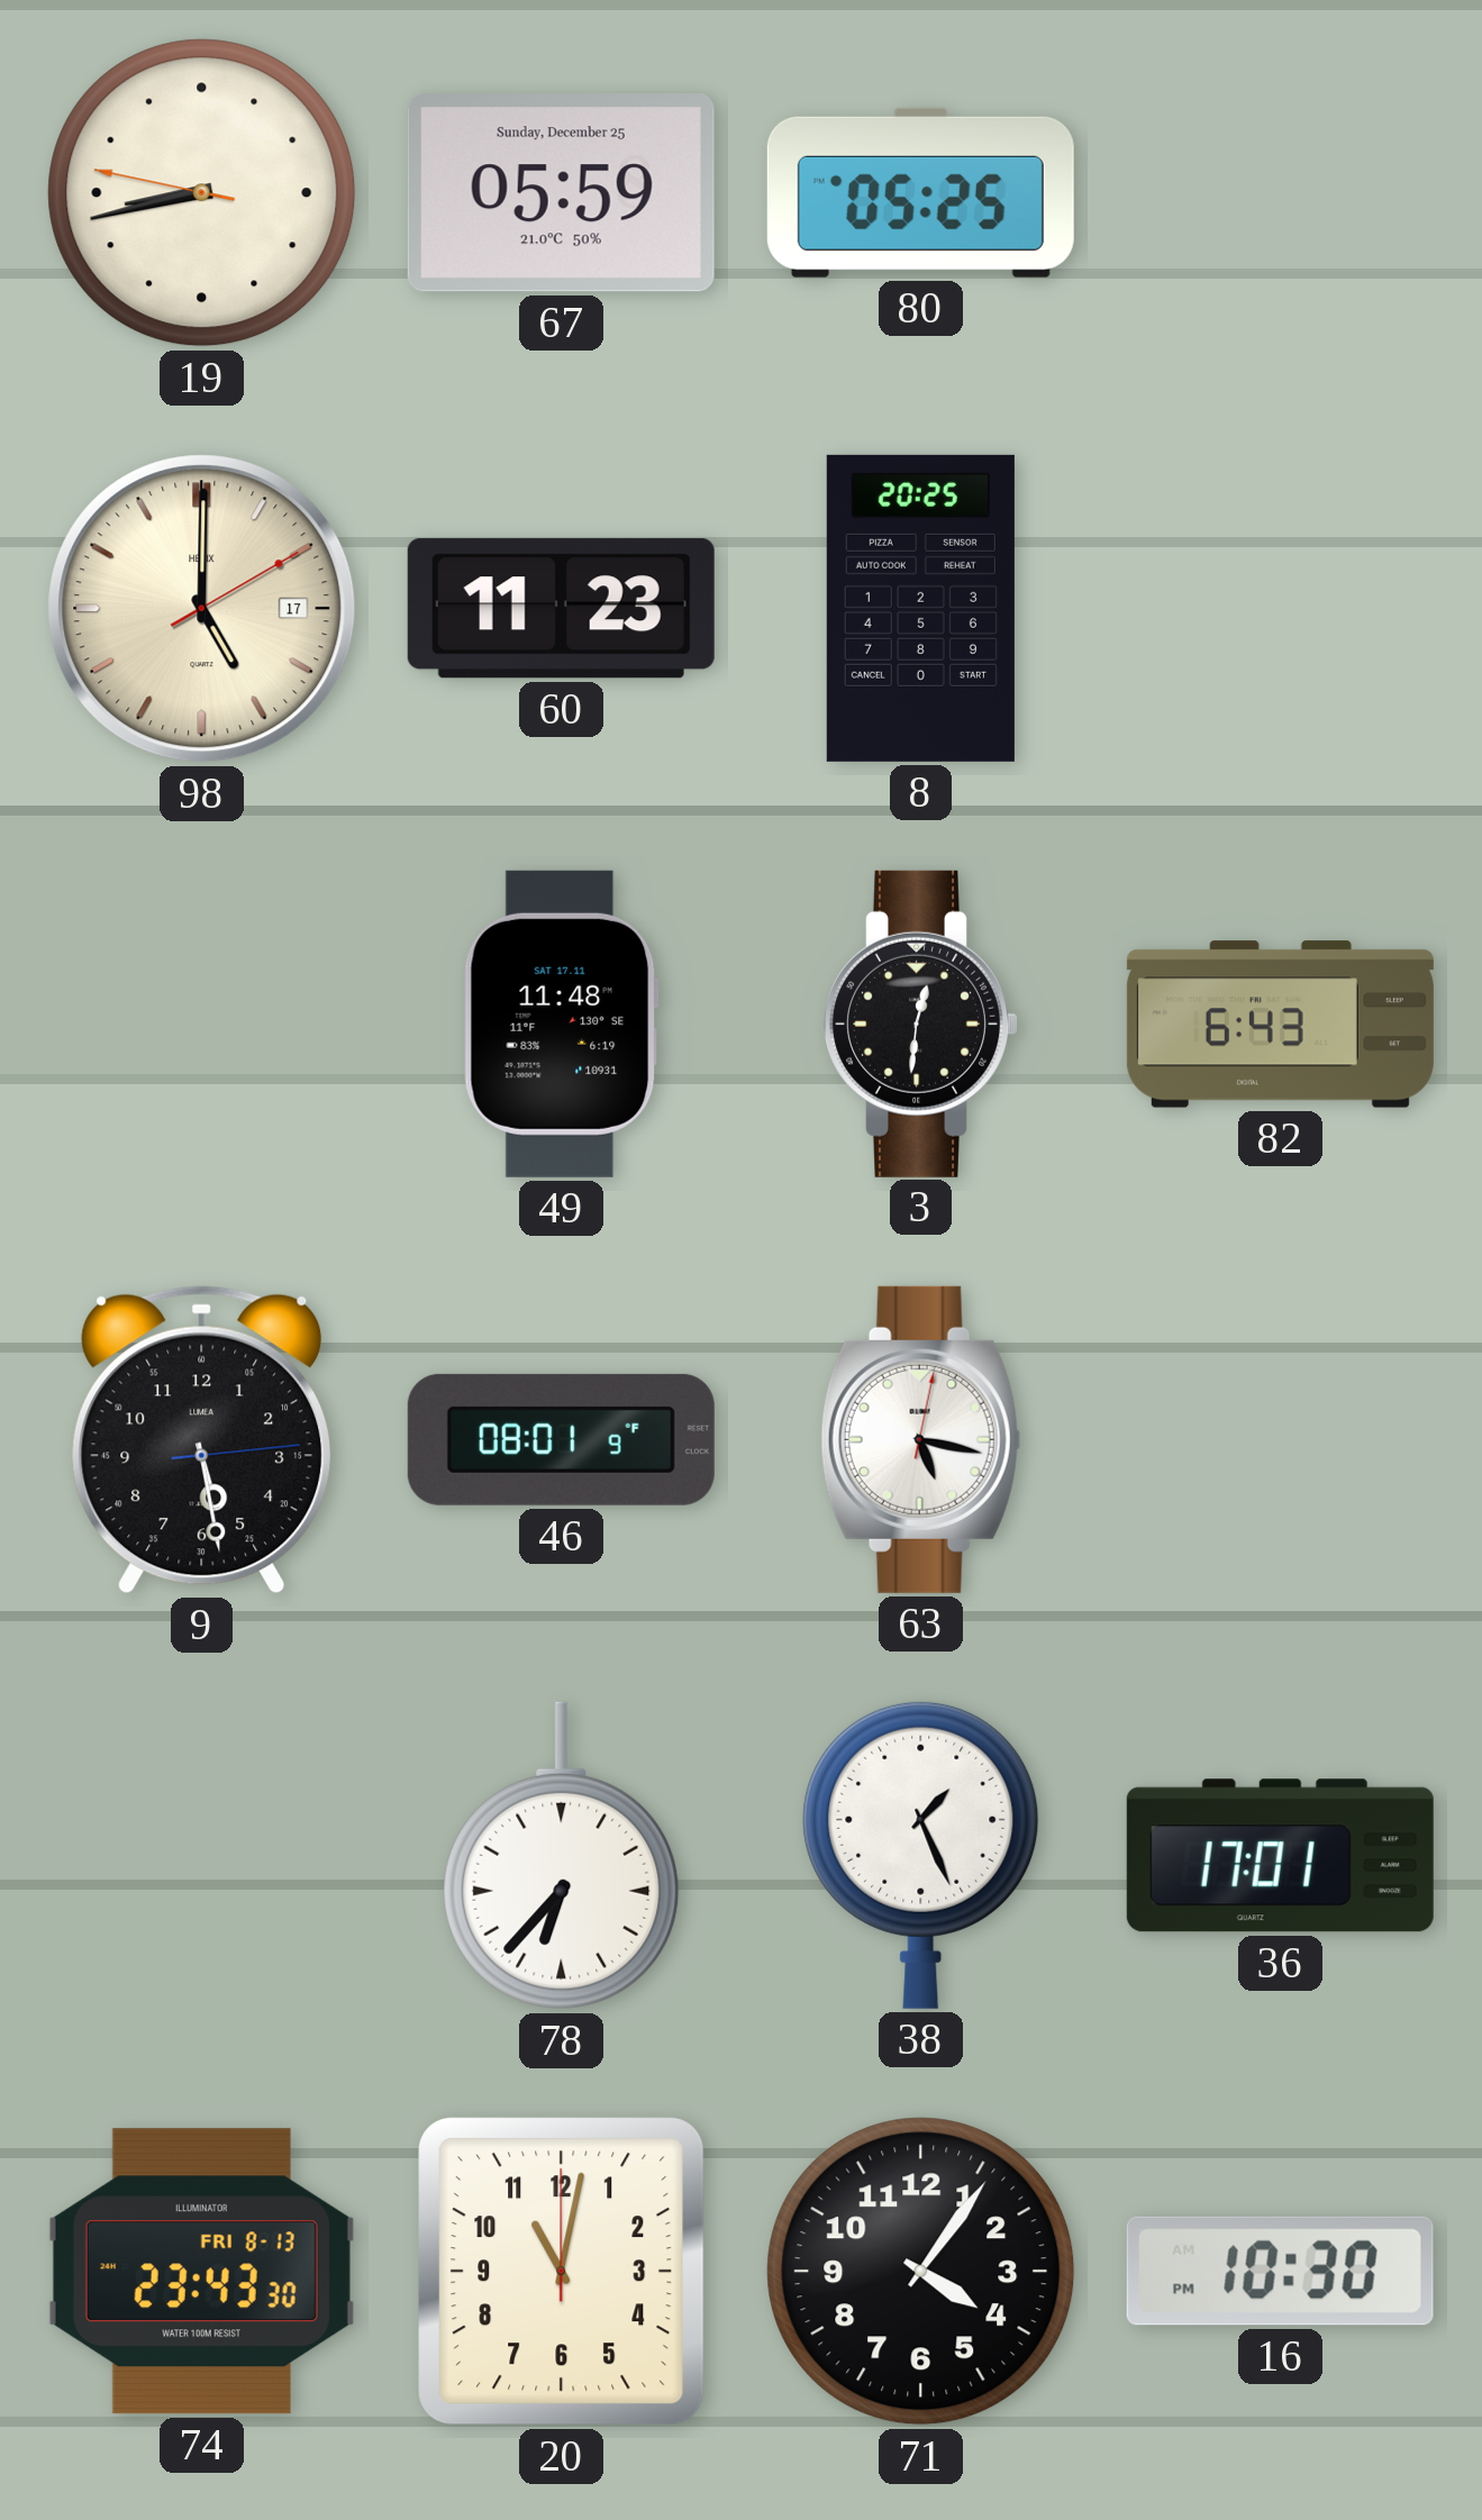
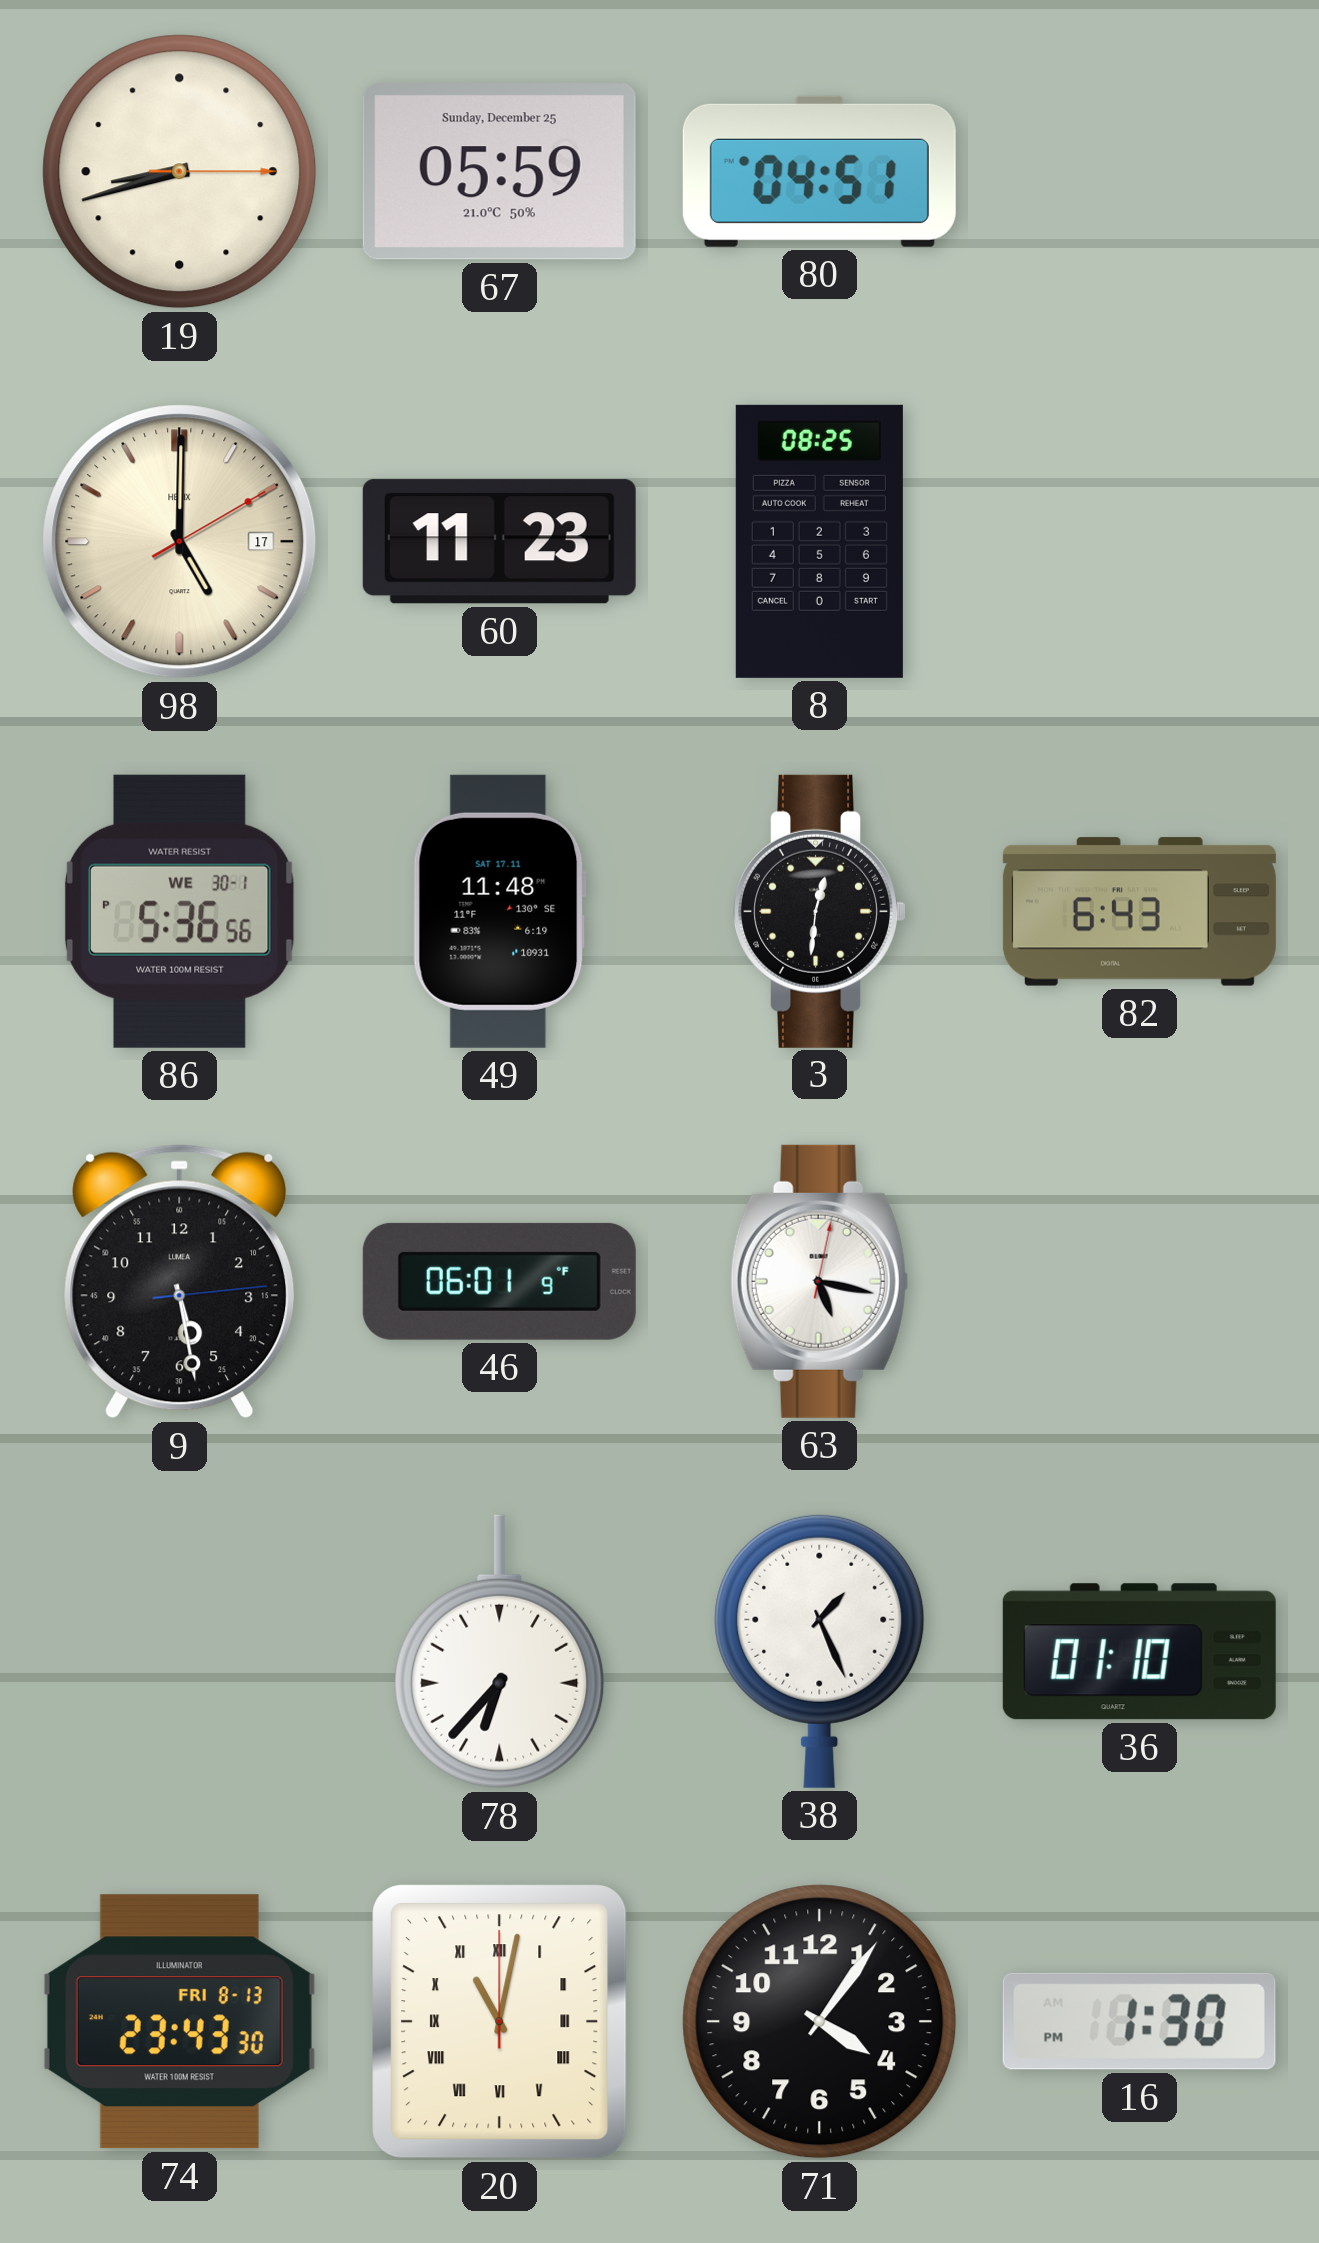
19: 8:42:47 -> 8:42:15 (180, 172)
80: 05:25 -> 04:51 (819, 171)
8: 20:25 -> 08:25 (819, 541)
86: none -> 5:36 (179, 911)
46: 08:01 -> 06:01 (499, 1281)
36: 17:01 -> 01:10 (1139, 1652)
20 numerals: Arabic -> Roman (500, 2022)
16: 10:30 -> 1:30 (1139, 2021)
